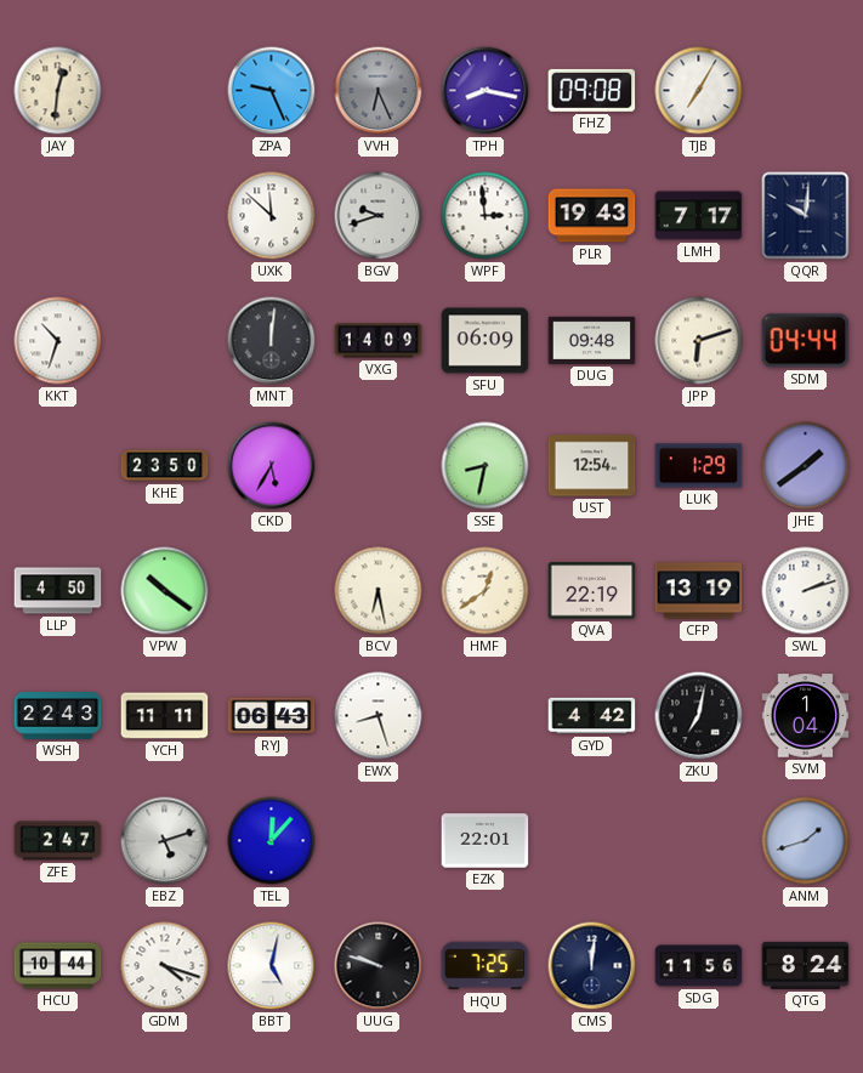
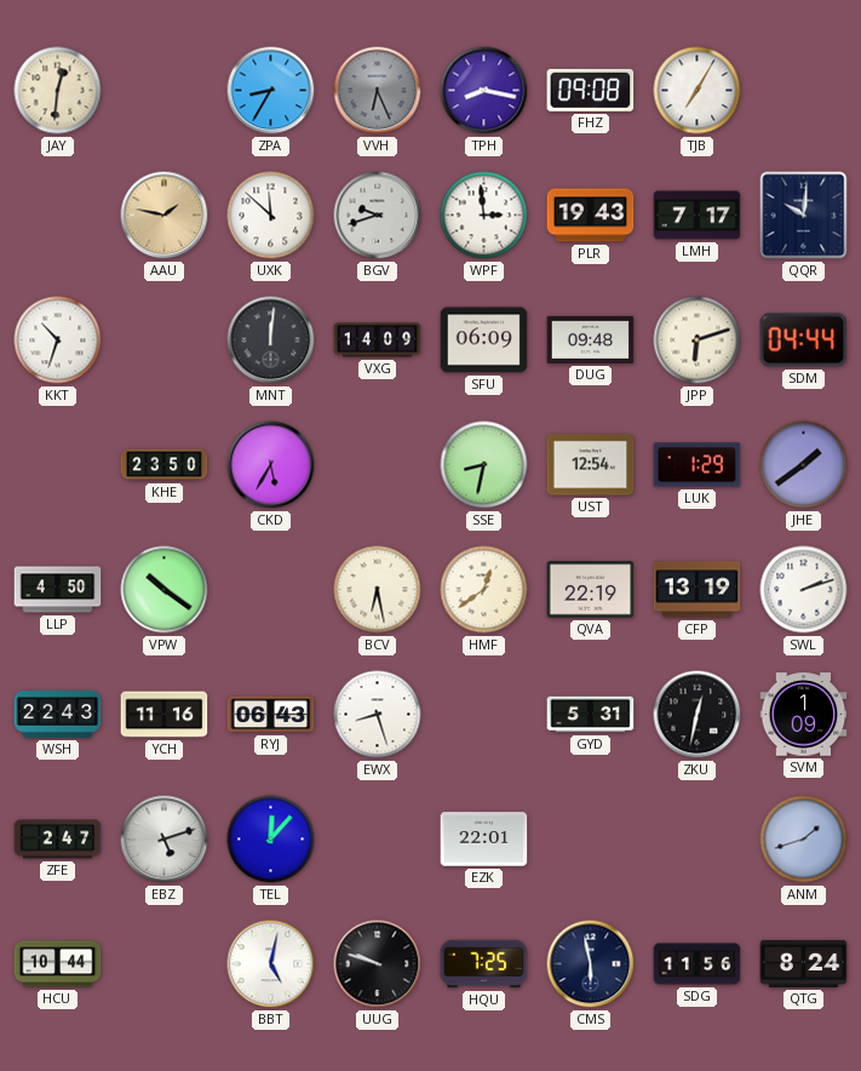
ZPA: 9:26 -> 8:35 (271, 91)
AAU: none -> 1:47 (165, 216)
YCH: 11:11 -> 11:16 (165, 715)
GYD: 4:42 -> 5:31 (591, 715)
ZKU: 7:02 -> 12:32 (698, 715)
SVM: 1:04 -> 1:09 (804, 715)
GDM: 4:18 -> none (165, 966)
CMS: 12:01 -> 5:58 (591, 964)
